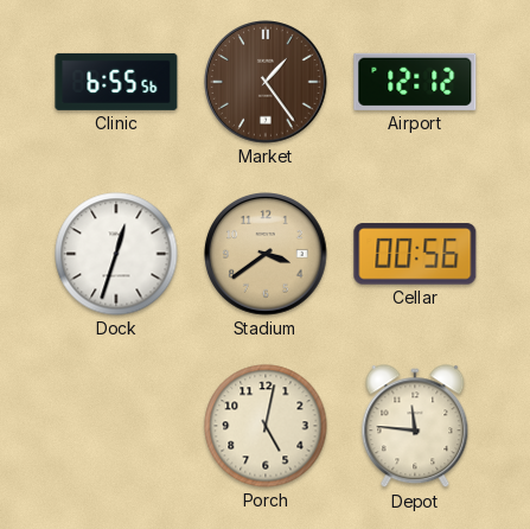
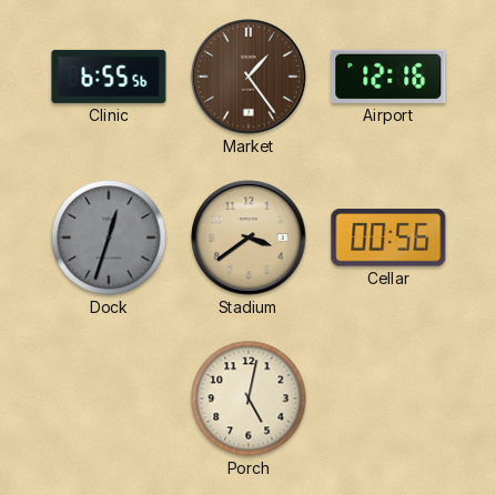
Airport: 12:12 -> 12:16 (388, 77)
Dock dial: white -> grey (109, 238)
Depot: 11:46 -> none (415, 427)
